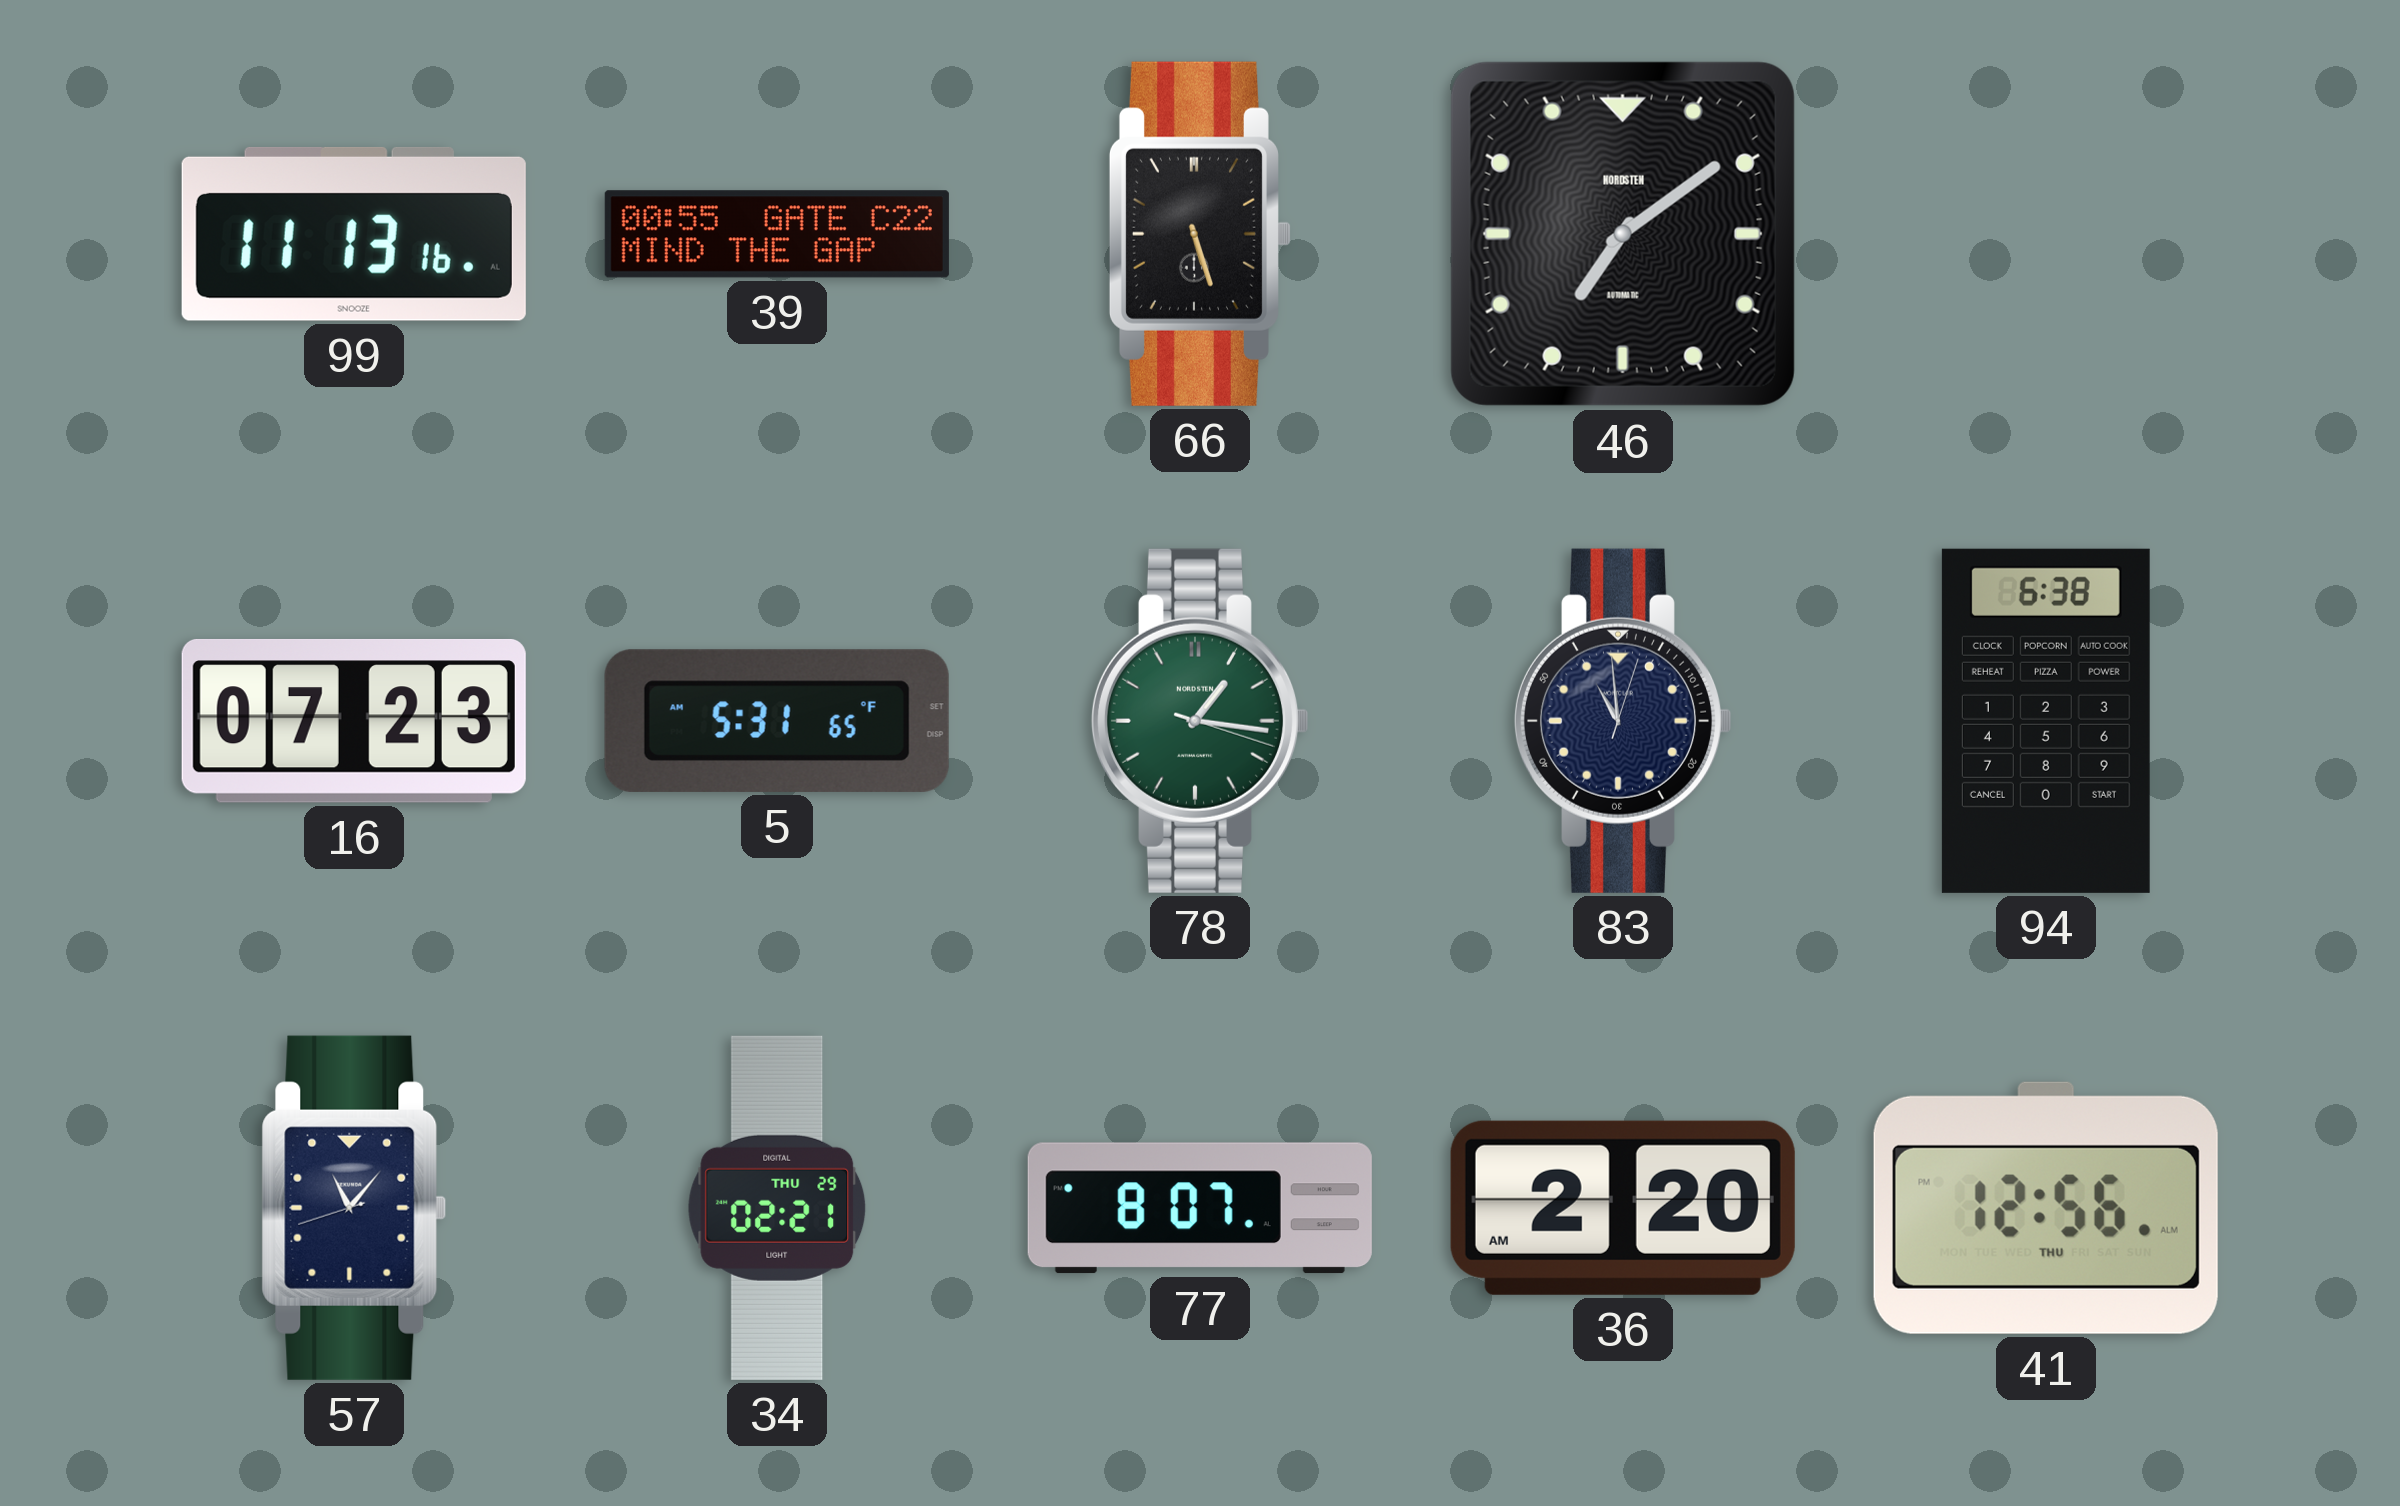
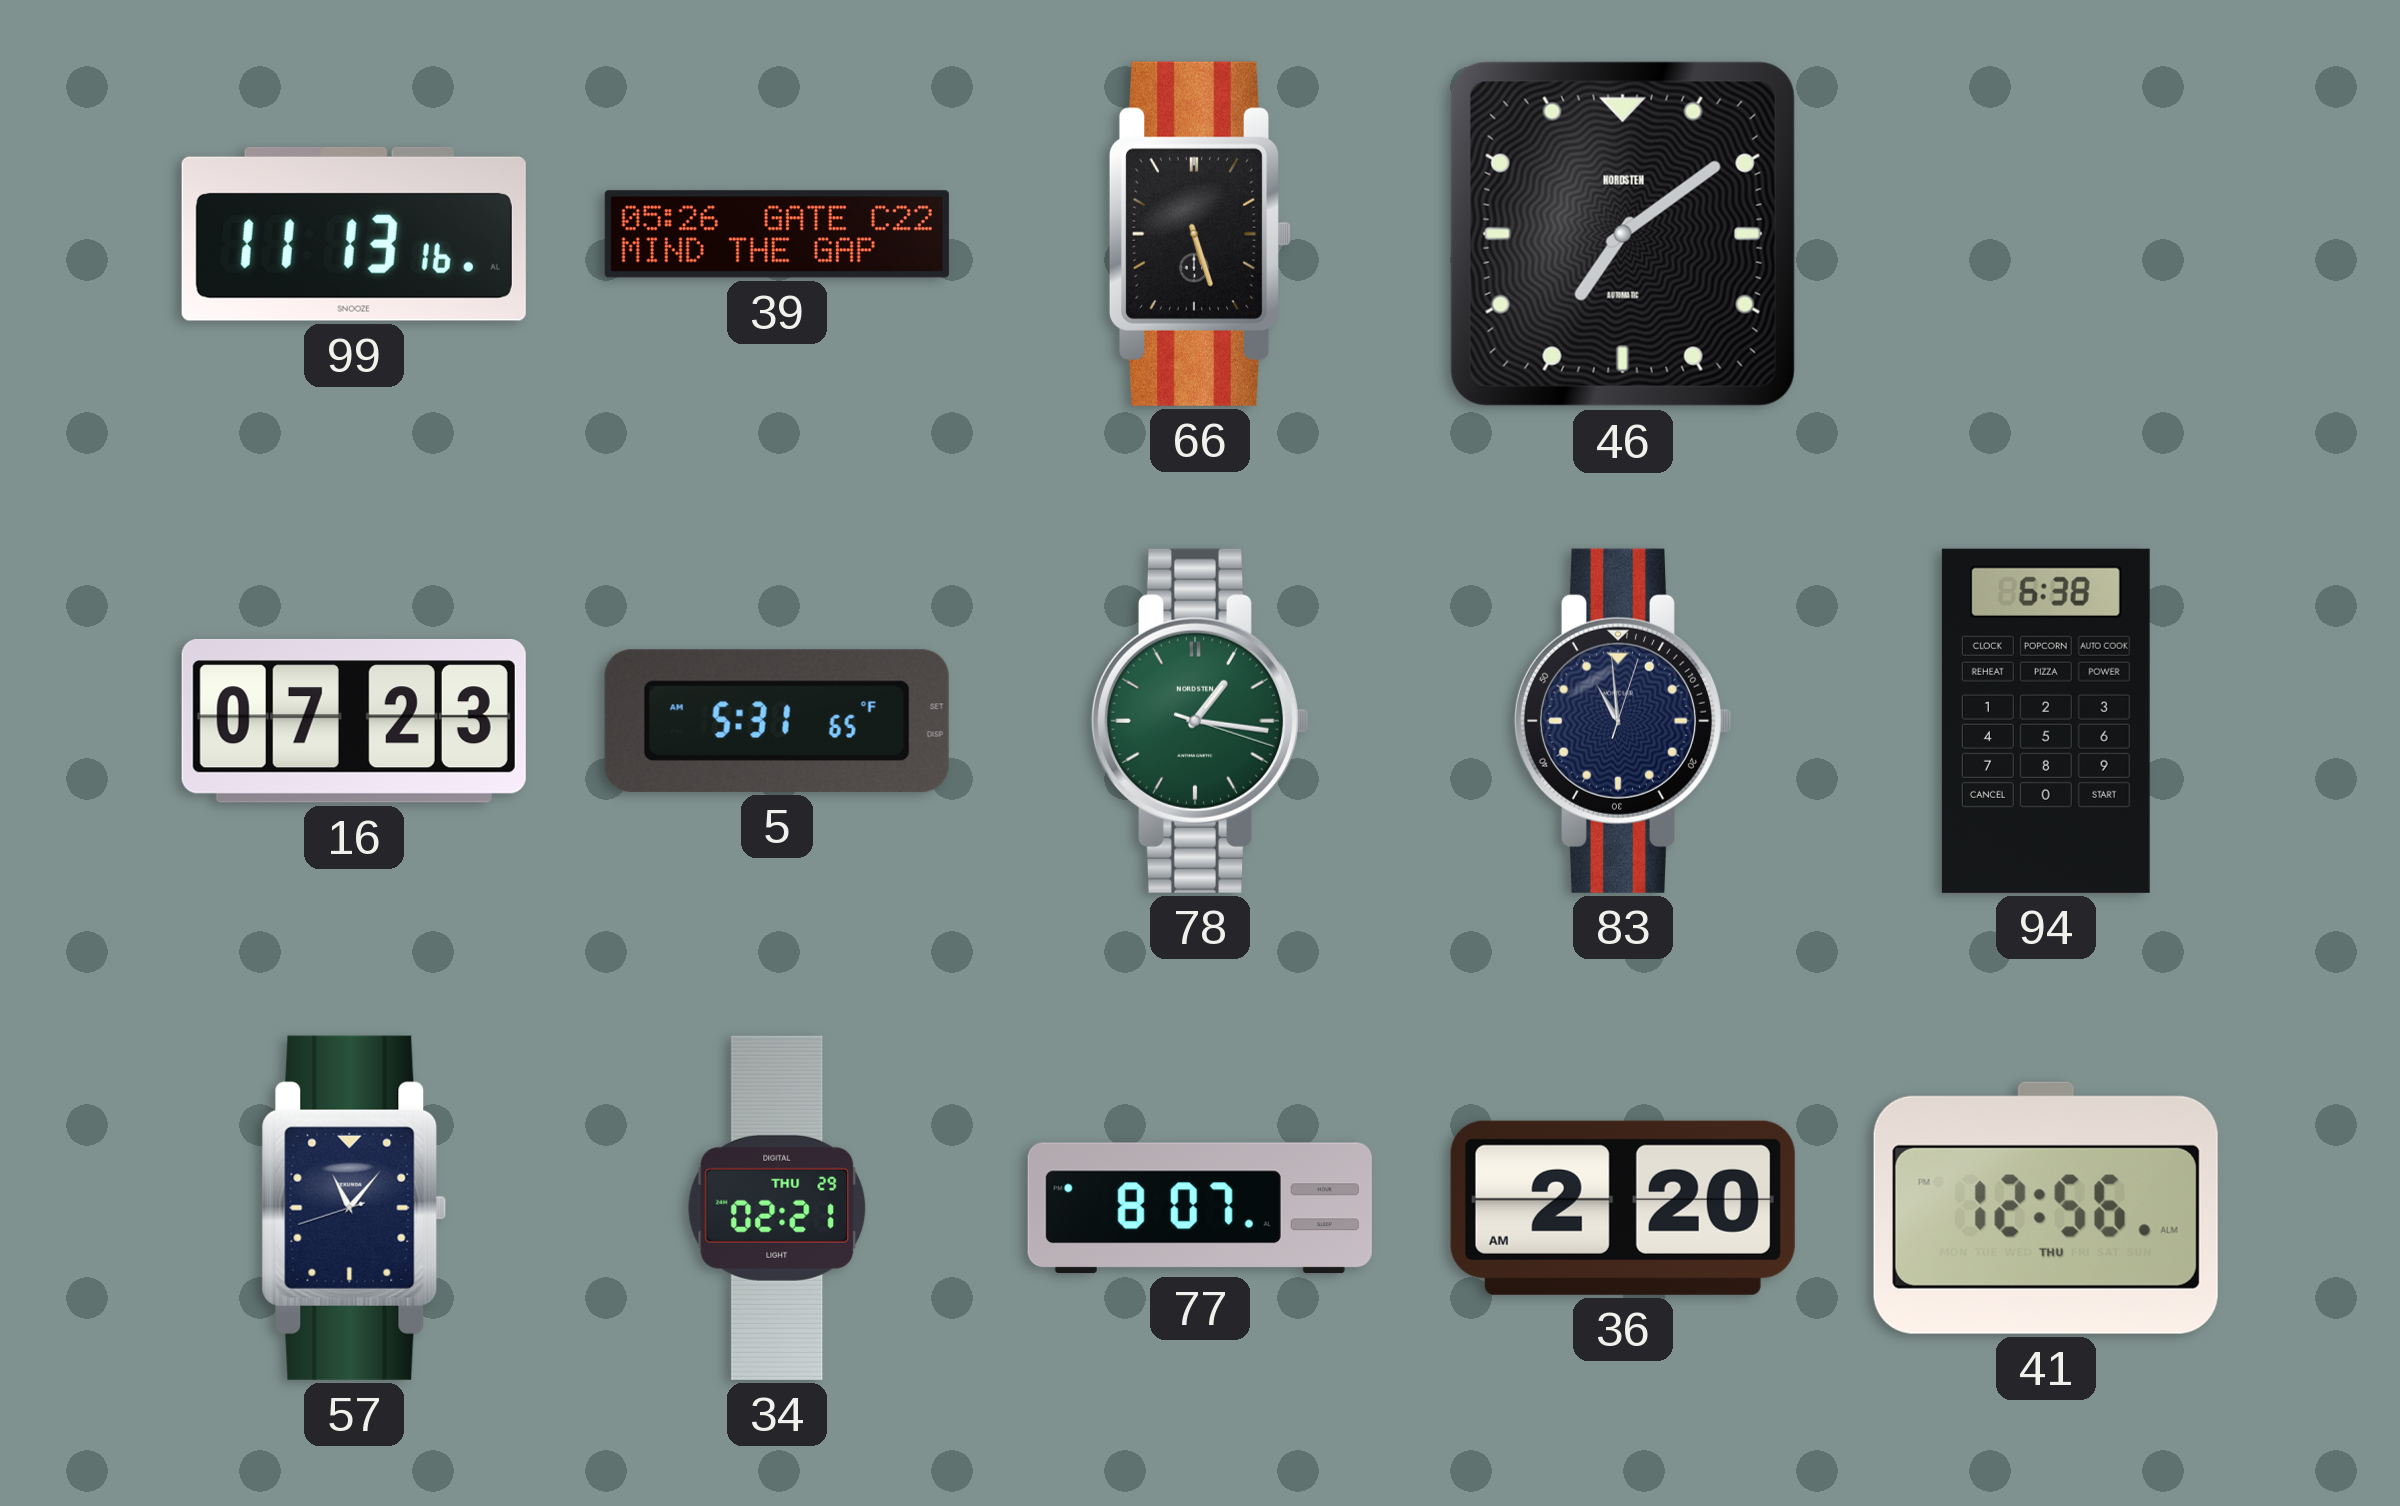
39: 00:55 -> 05:26 (777, 234)
